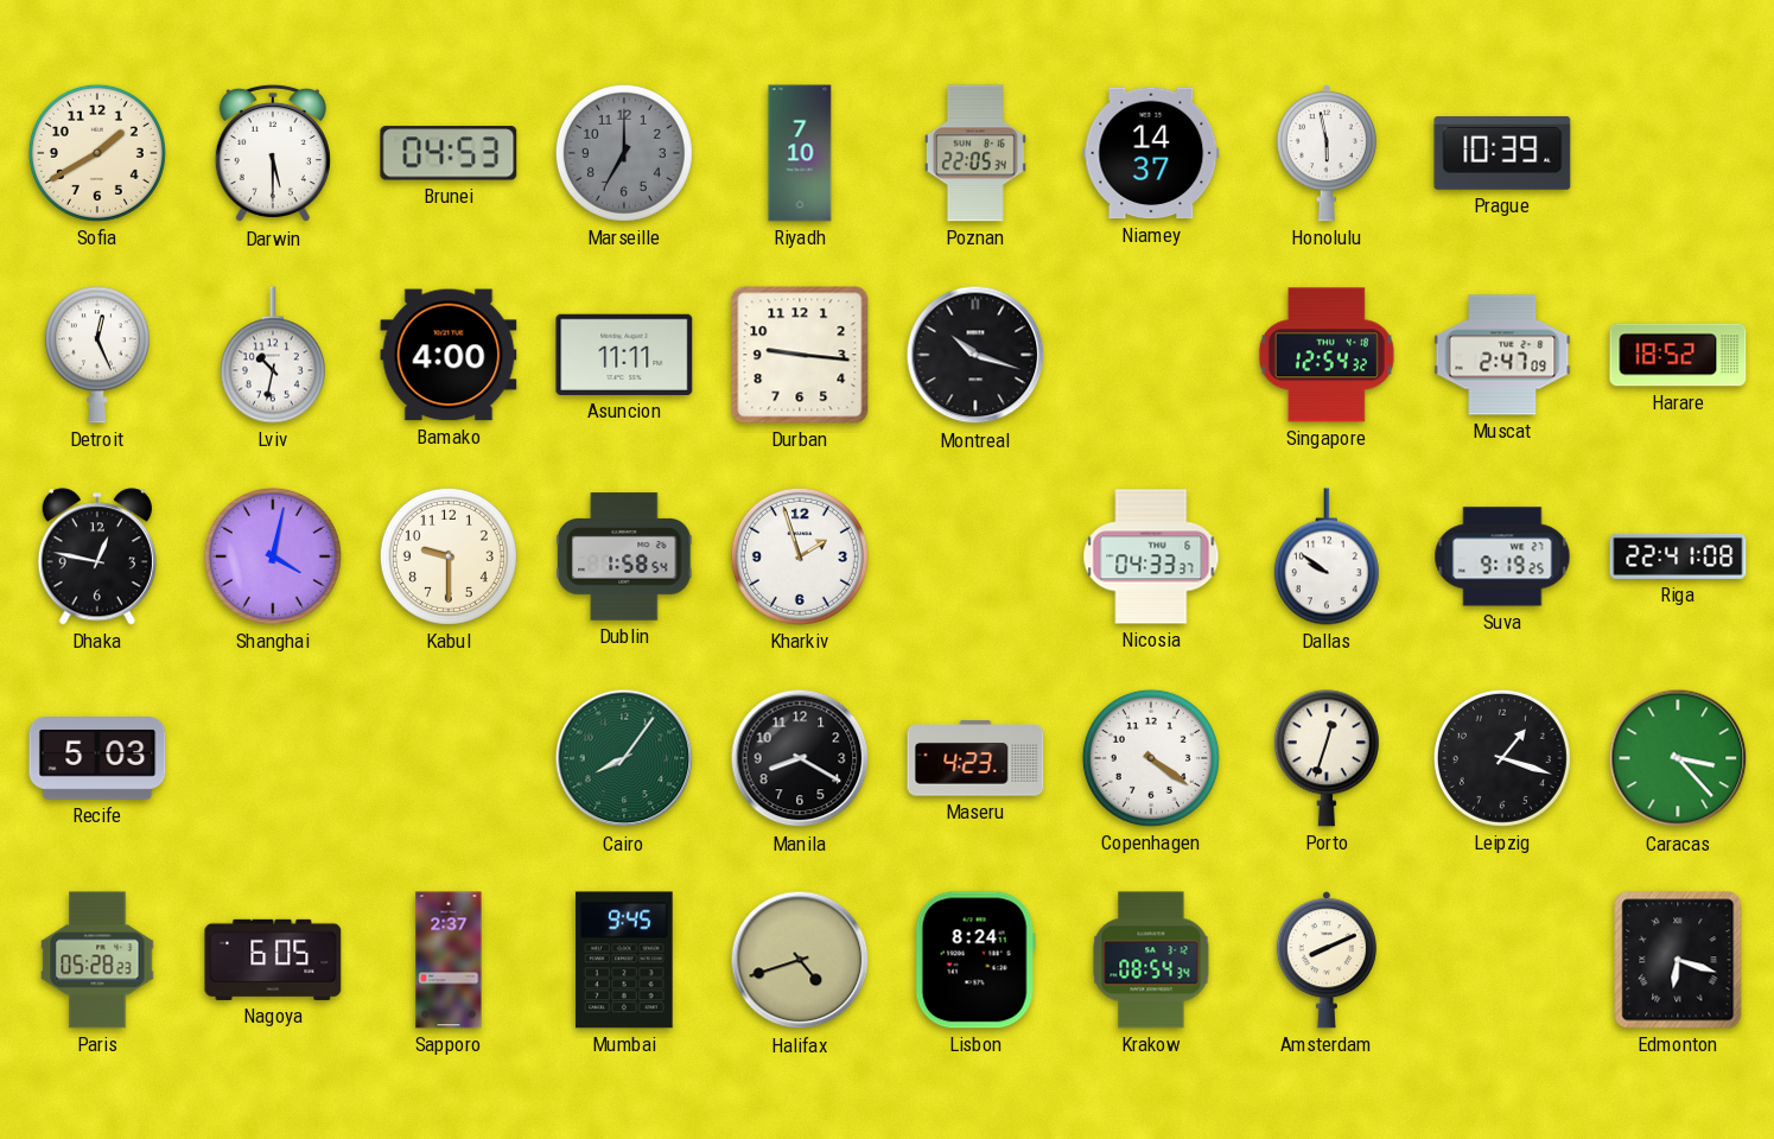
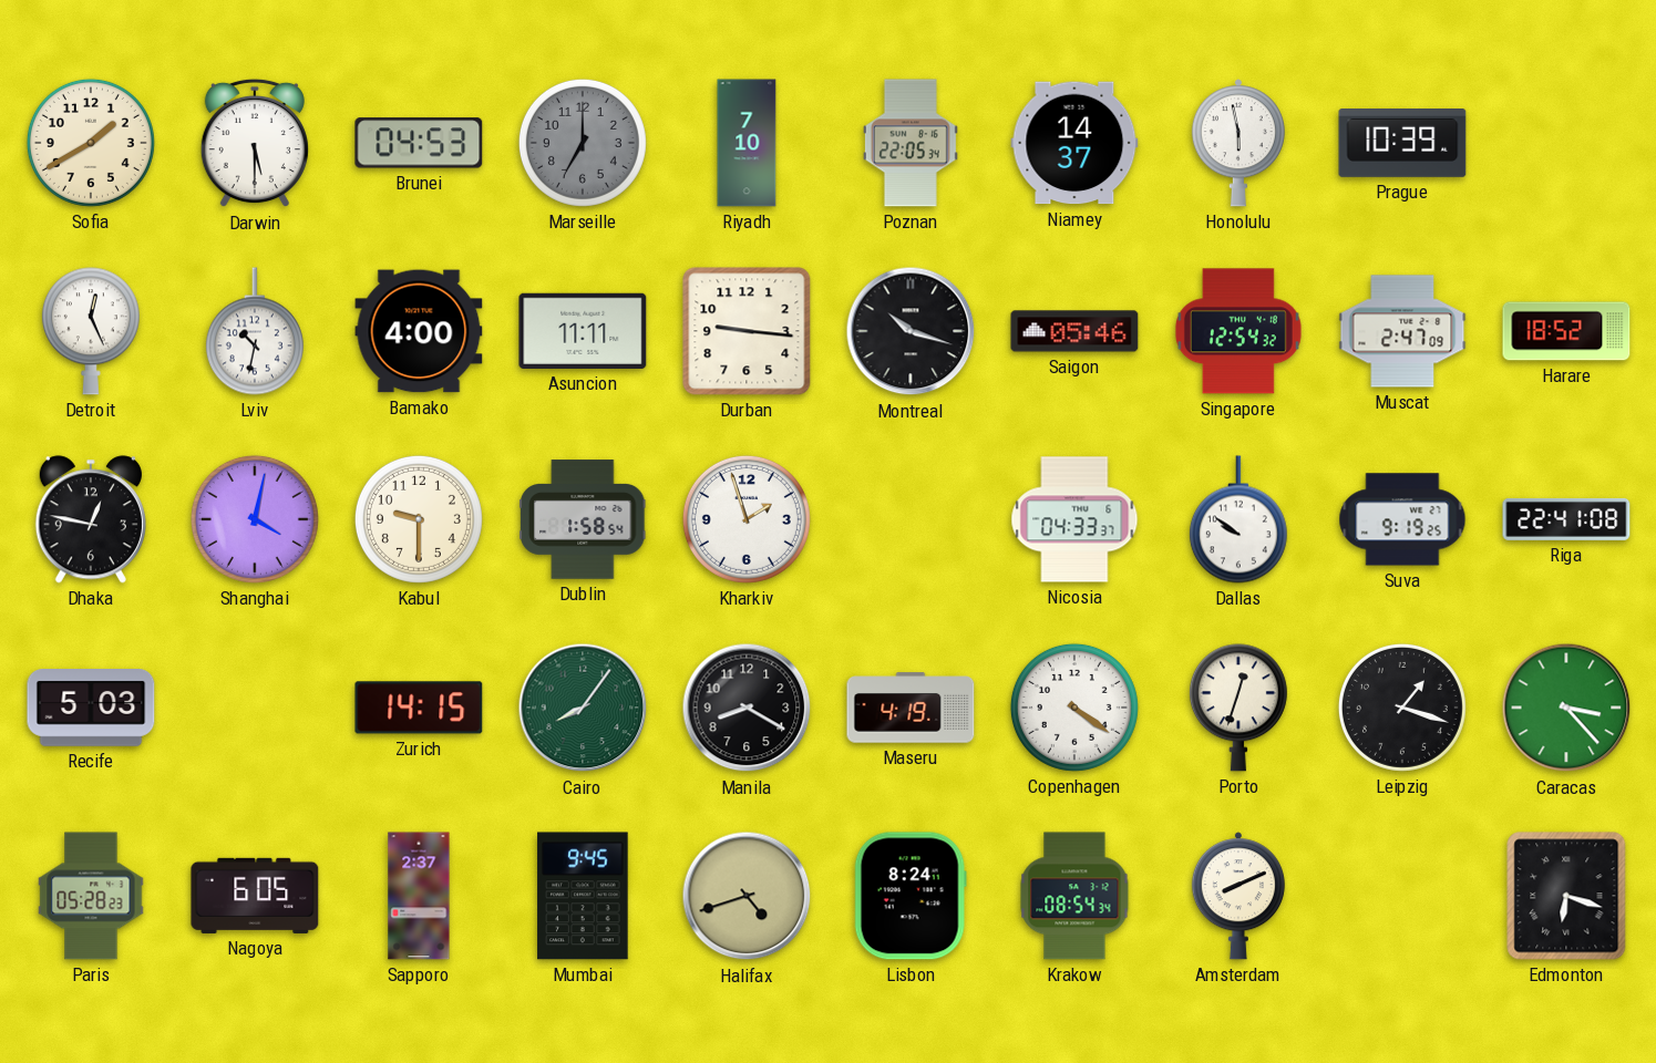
Saigon: none -> 05:46 (1074, 331)
Zurich: none -> 14:15 (419, 708)
Maseru: 4:23 -> 4:19 (911, 708)
